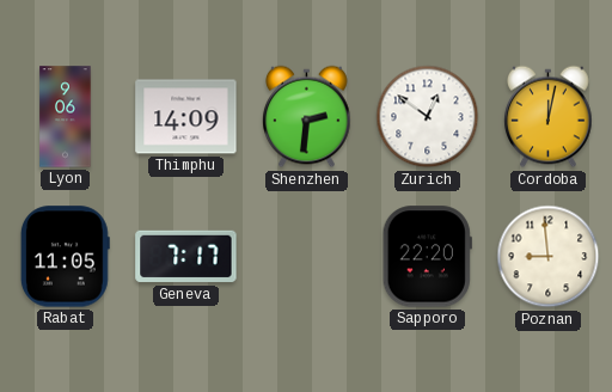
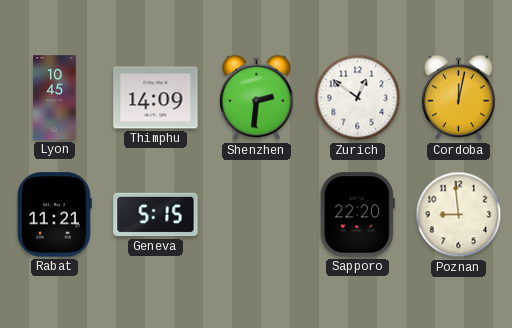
Lyon: 9:06 -> 10:45 (55, 98)
Rabat: 11:05 -> 11:21 (54, 215)
Geneva: 7:17 -> 5:15 (156, 215)
